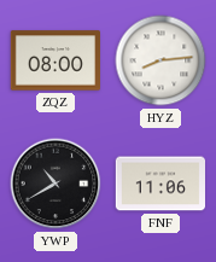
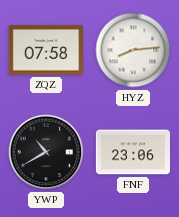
ZQZ: 08:00 -> 07:58 (45, 50)
FNF: 11:06 -> 23:06 (132, 152)
